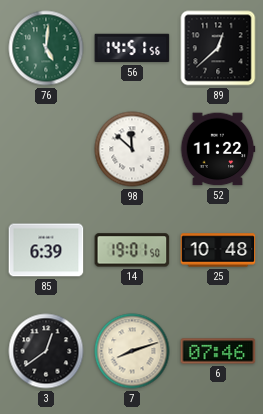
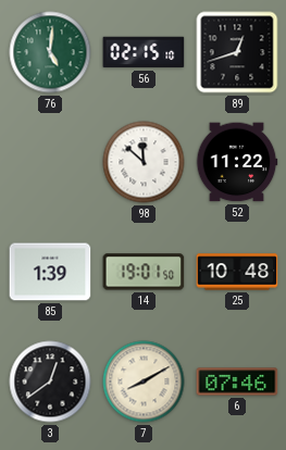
56: 14:51 -> 02:15 (144, 52)
89: 12:38 -> 12:42 (237, 52)
85: 6:39 -> 1:39 (50, 272)
7: 8:12 -> 8:10 (144, 382)
